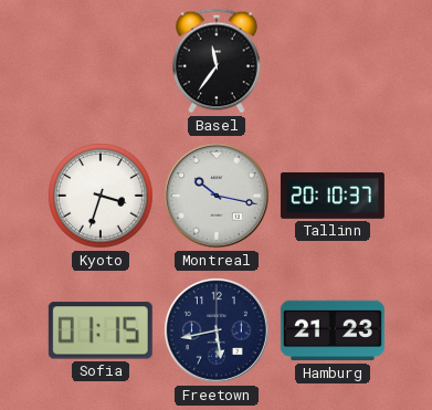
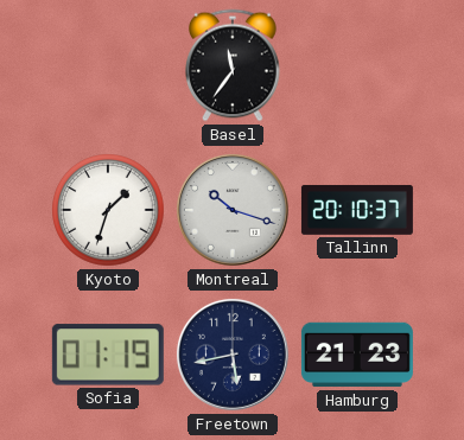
Kyoto: 3:33 -> 1:33 (109, 211)
Montreal: 10:17 -> 10:18 (233, 210)
Sofia: 01:15 -> 01:19 (108, 355)
